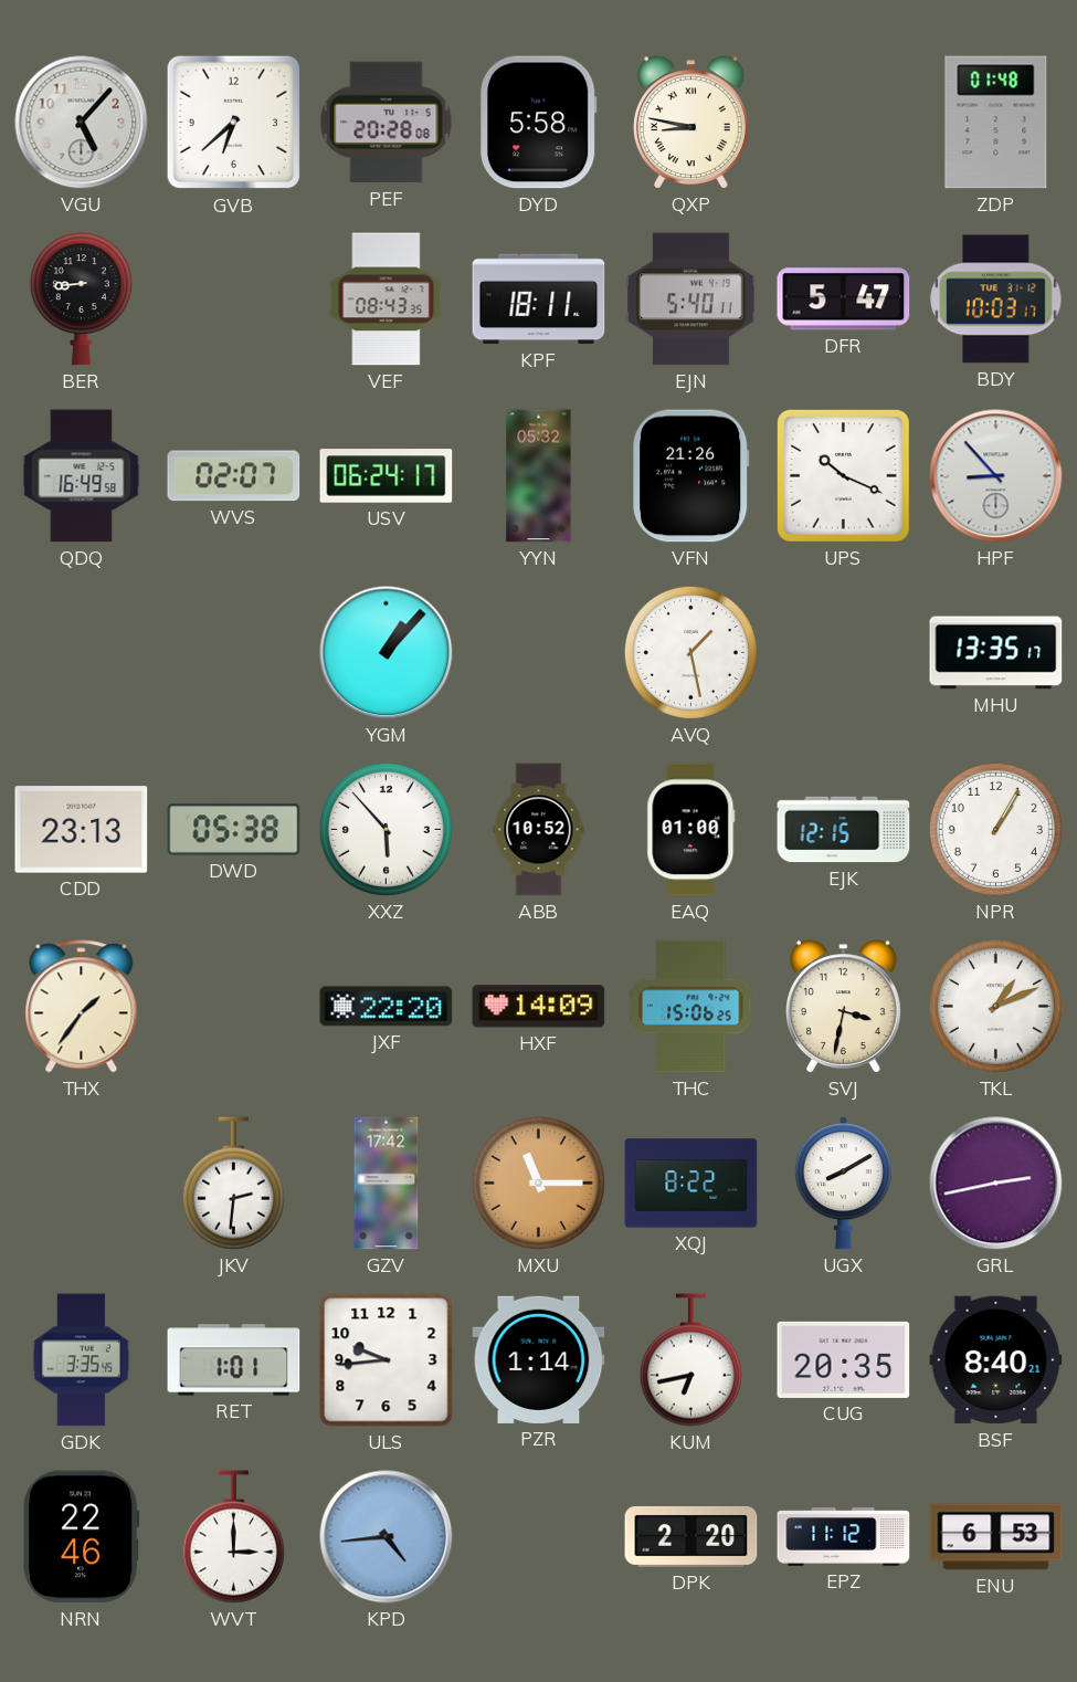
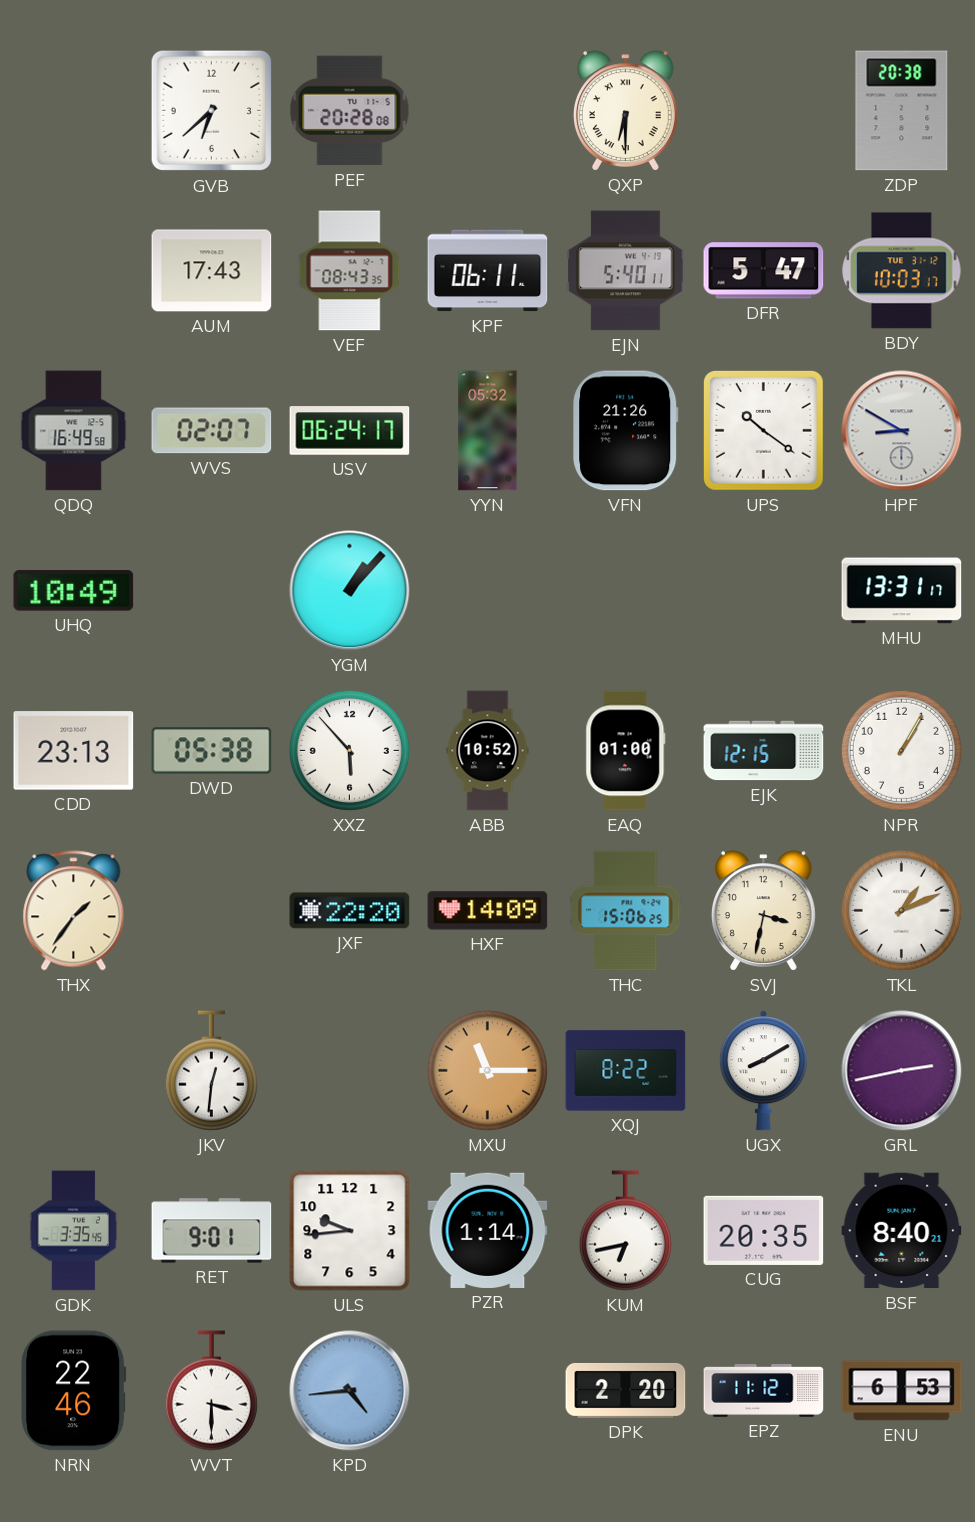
VGU: 5:07 -> none (82, 123)
DYD: 5:58 -> none (538, 123)
QXP: 8:47 -> 6:30 (625, 111)
ZDP: 01:48 -> 20:38 (902, 111)
BER: 8:44 -> none (81, 299)
AUM: none -> 17:43 (212, 271)
KPF: 18:11 -> 06:11 (488, 271)
UPS: 10:19 -> 10:21 (763, 430)
HPF: 8:53 -> 8:50 (902, 431)
UHQ: none -> 10:49 (74, 591)
AVQ: 1:28 -> none (690, 652)
MHU: 13:35 -> 13:31 (902, 591)
JKV: 2:31 -> 12:31 (211, 1071)
GZV: 17:42 -> none (387, 1184)
RET: 1:01 -> 9:01 (212, 1231)
WVT: 3:00 -> 3:30 (211, 1391)
